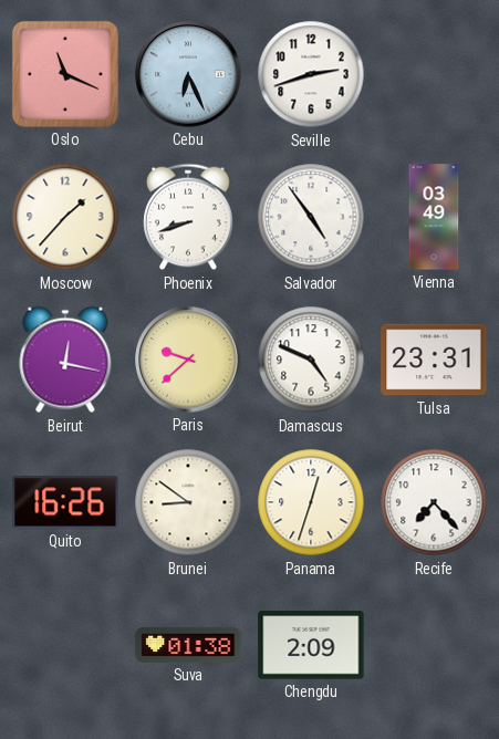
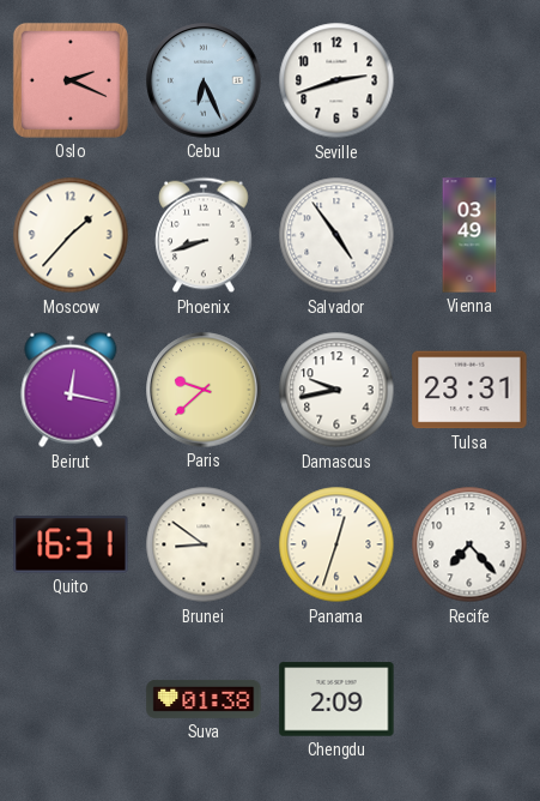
Oslo: 11:19 -> 2:19 (71, 80)
Damascus: 4:49 -> 9:43 (336, 390)
Quito: 16:26 -> 16:31 (71, 544)
